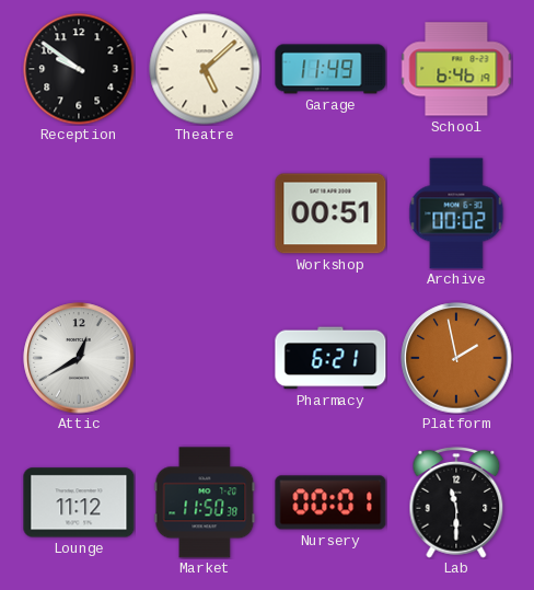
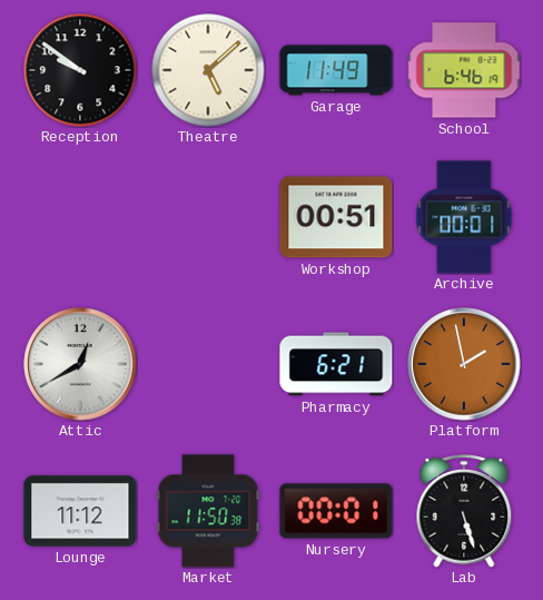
Archive: 00:02 -> 00:01 (464, 217)
Lab: 11:30 -> 5:27 (464, 512)
